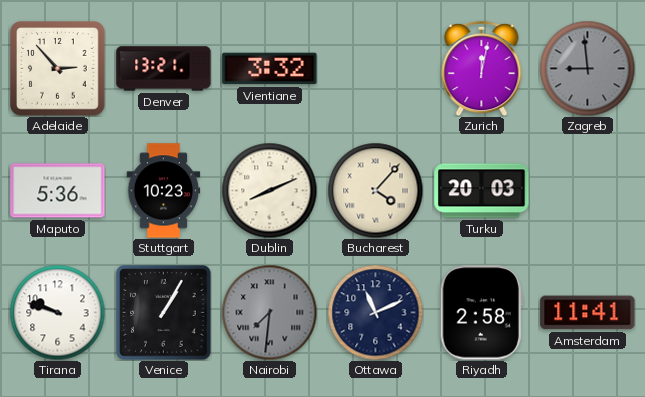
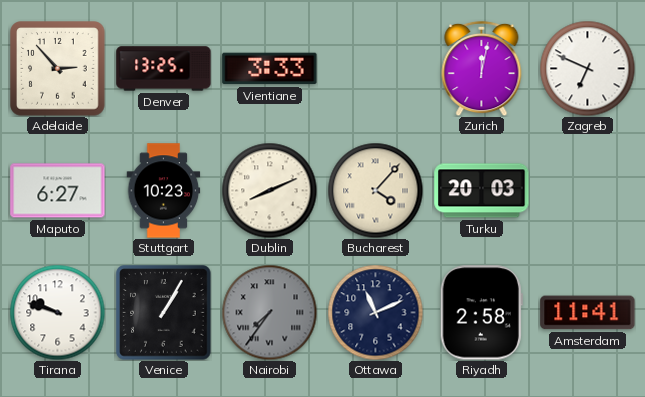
Denver: 13:21 -> 13:25 (164, 69)
Vientiane: 3:32 -> 3:33 (270, 69)
Zagreb: 8:59 -> 6:49 (587, 68)
Zagreb dial: grey -> white (587, 68)
Maputo: 5:36 -> 6:27 (58, 191)
Nairobi: 7:31 -> 7:36 (269, 312)
